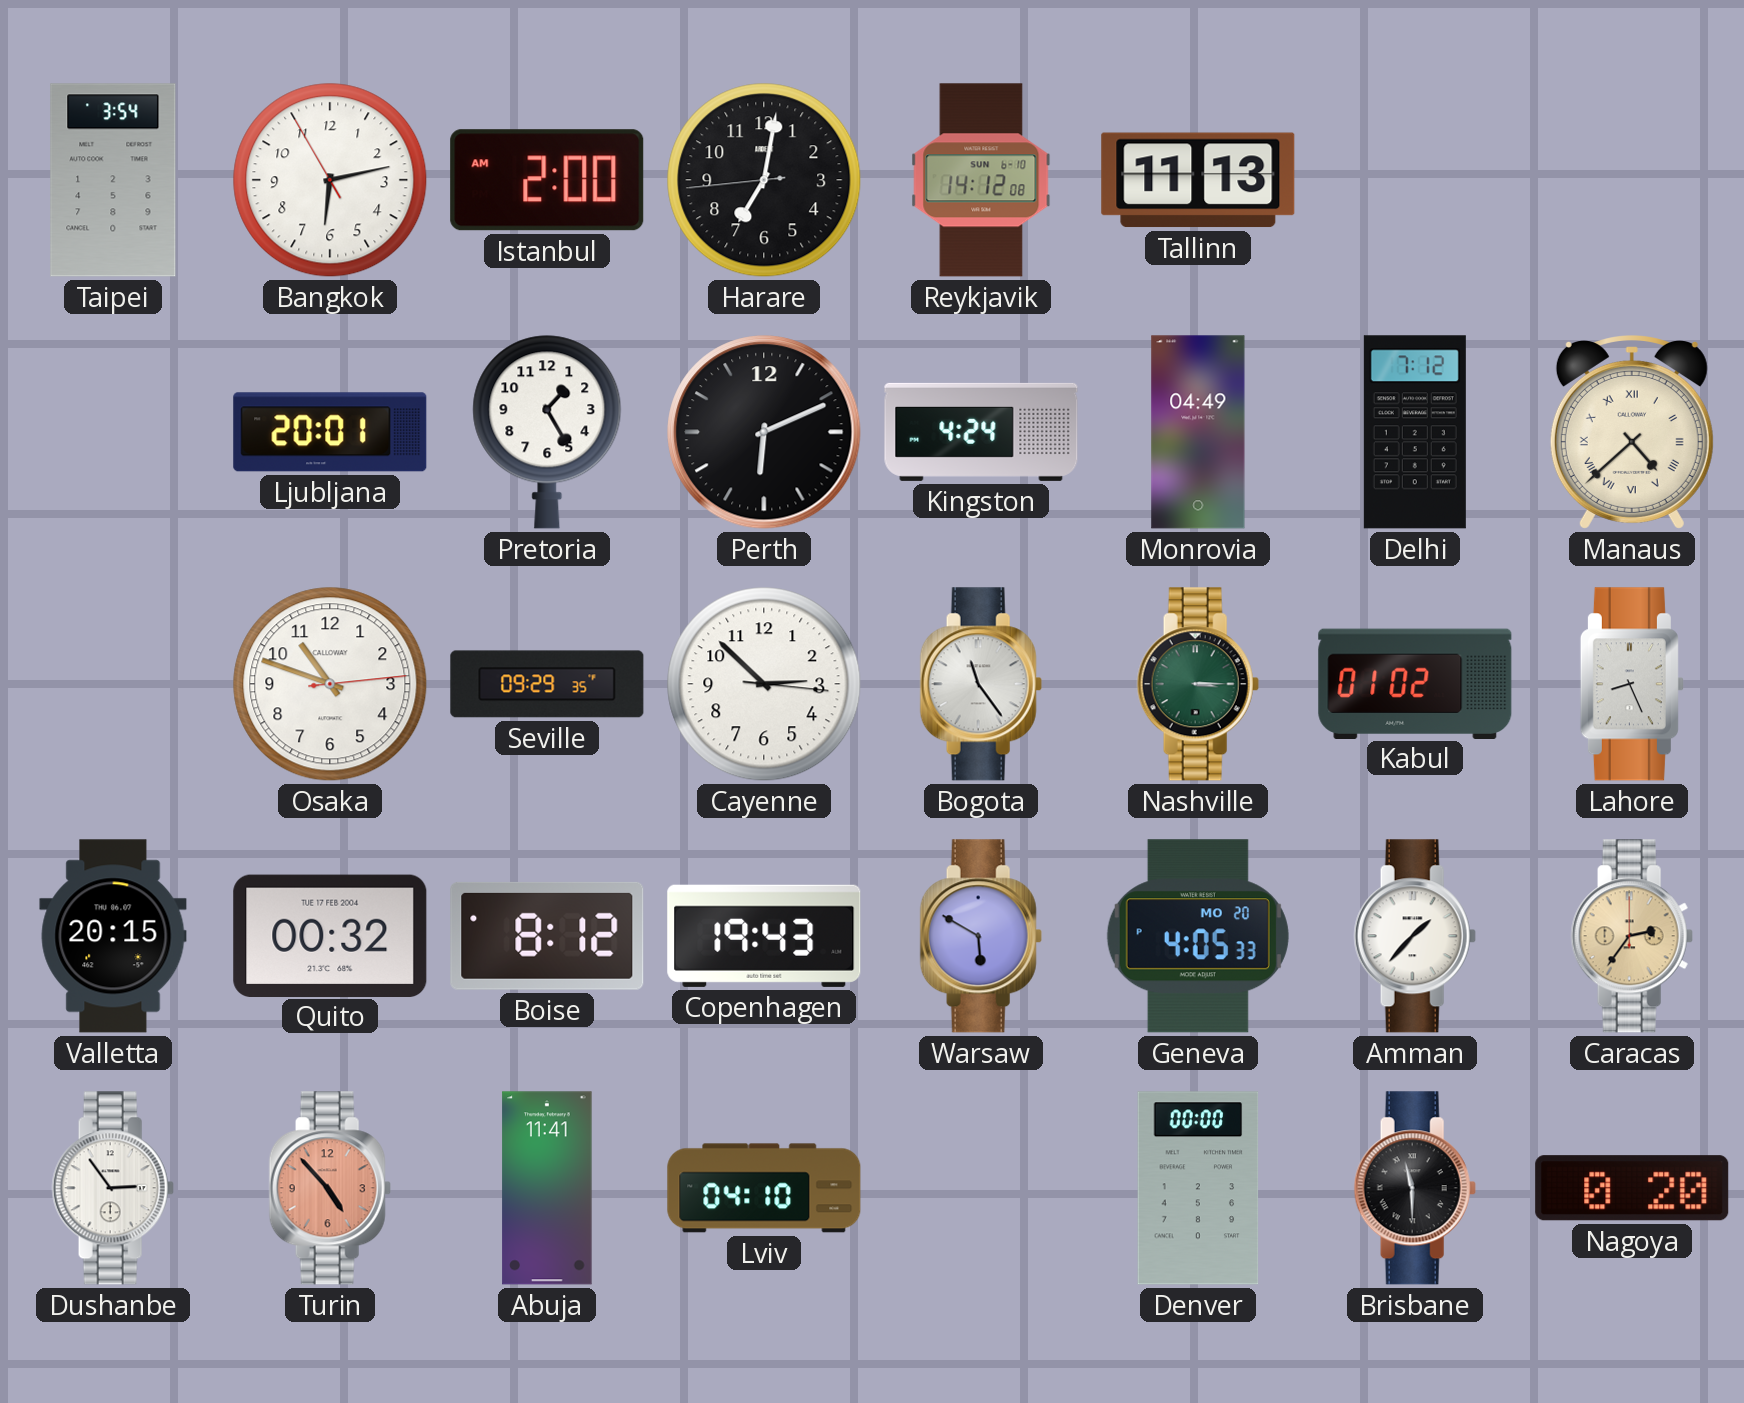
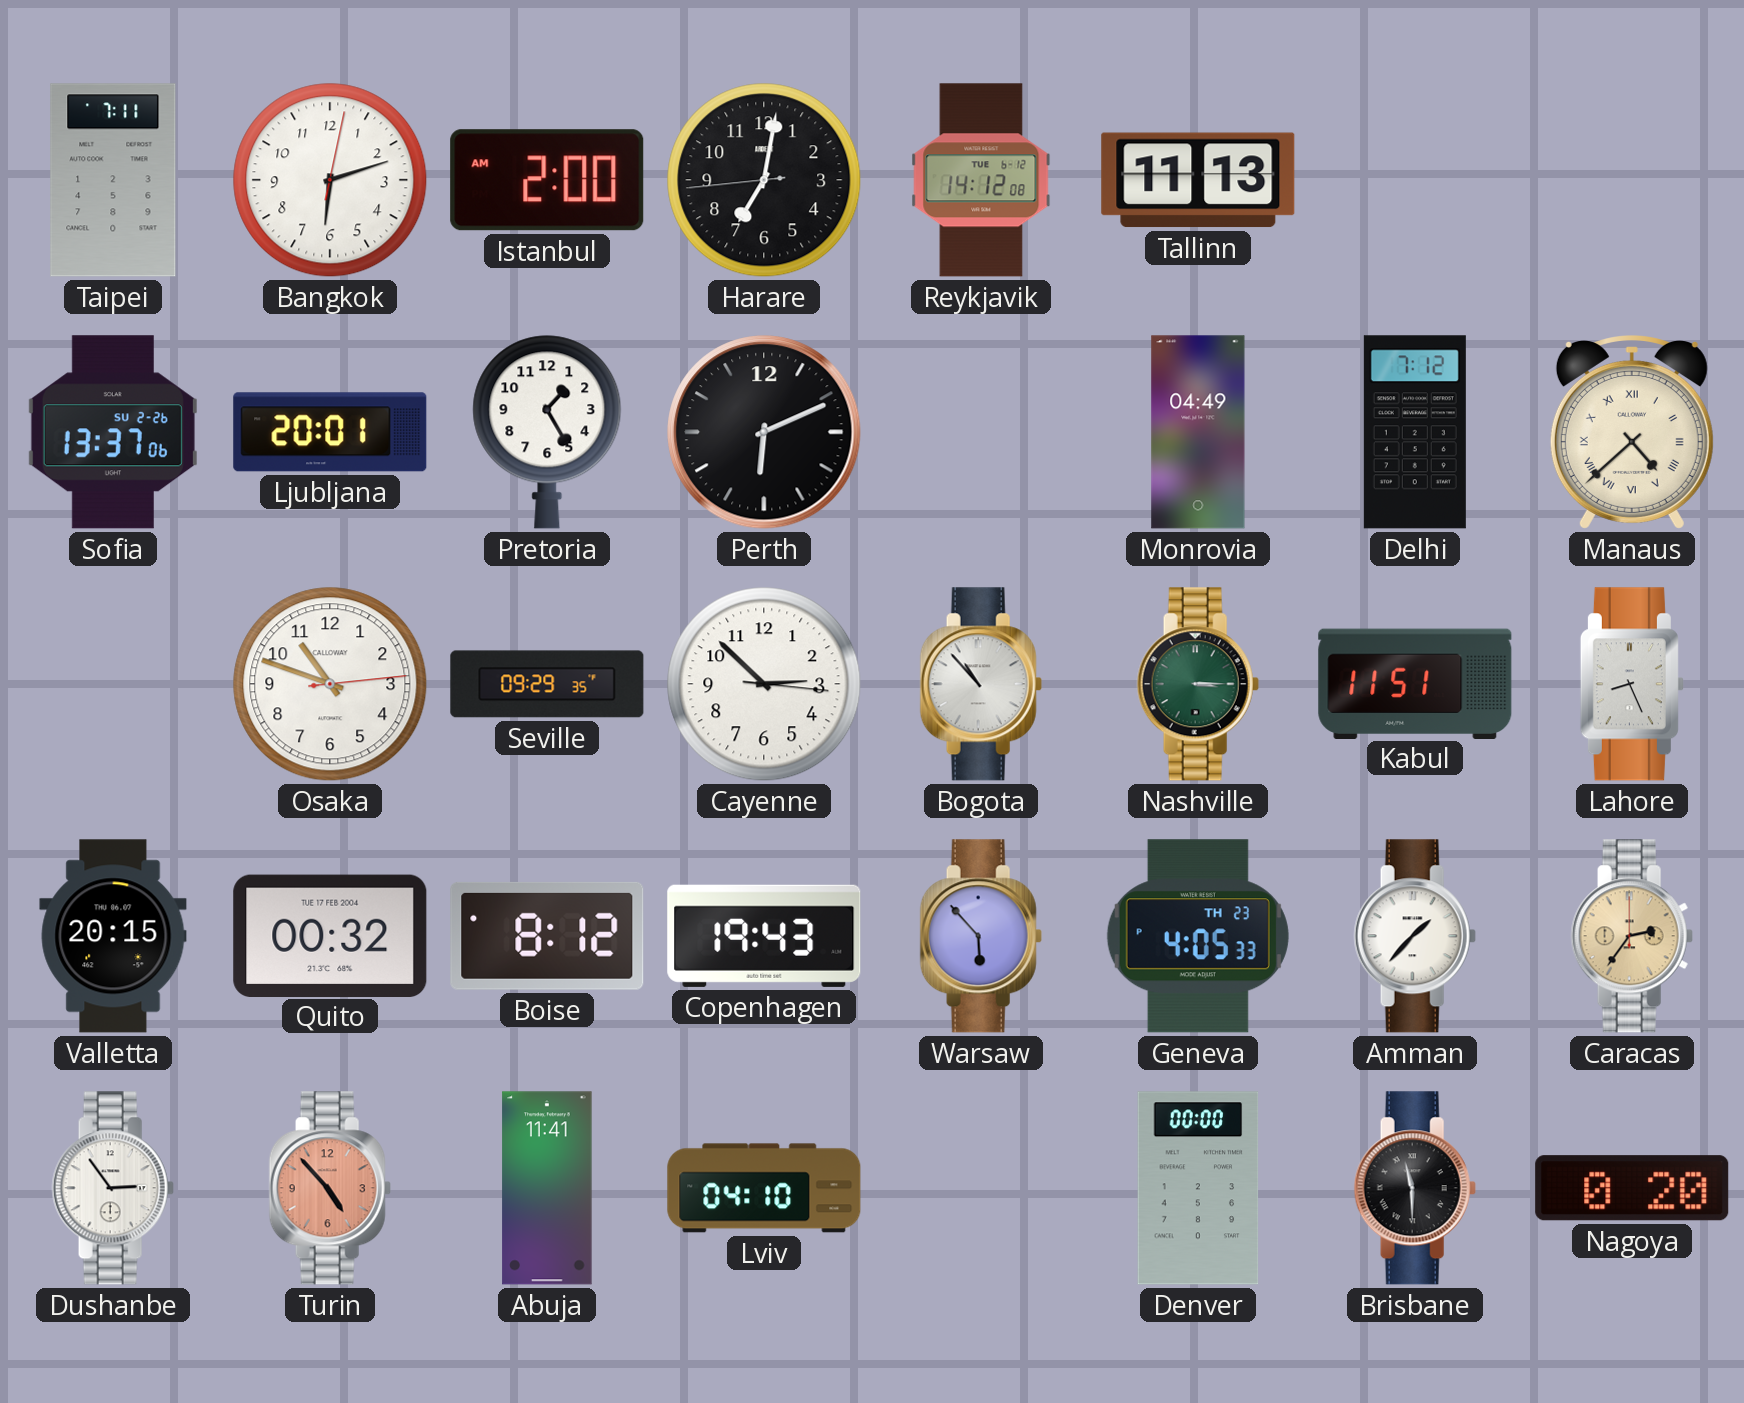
Taipei: 3:54 -> 7:11 (113, 180)
Bangkok: 6:12:55 -> 6:12:02 (330, 180)
Reykjavik date: SUN 6-10 -> TUE 6-12 (981, 180)
Sofia: none -> 13:37 (113, 432)
Kingston: 4:24 -> none (981, 432)
Bogota: 11:24 -> 10:53 (981, 684)
Kabul: 01:02 -> 11:51 (1415, 683)
Warsaw: 5:50 -> 5:53 (981, 936)
Geneva date: MO 20 -> TH 23 (1198, 936)
